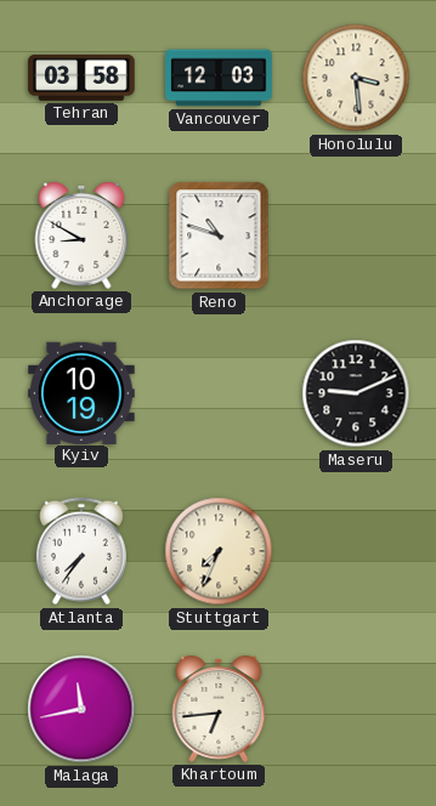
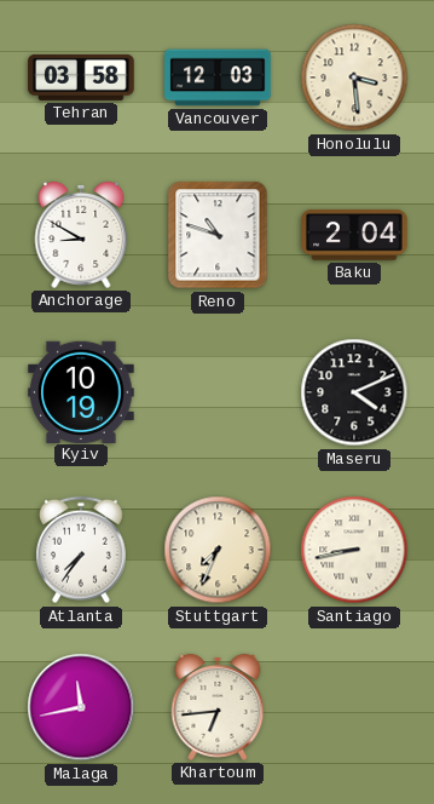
Baku: none -> 2:04 (354, 235)
Maseru: 9:11 -> 4:11 (354, 392)
Santiago: none -> 8:43 (354, 550)
